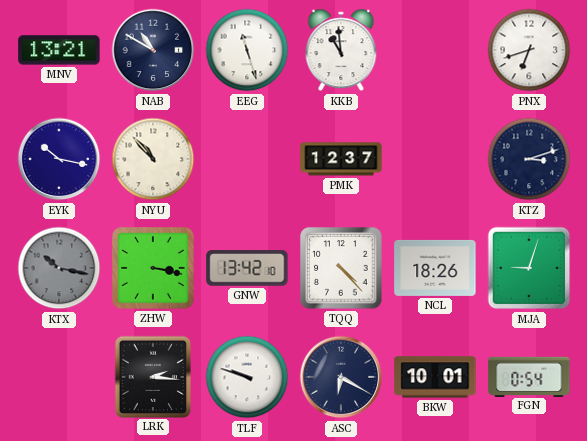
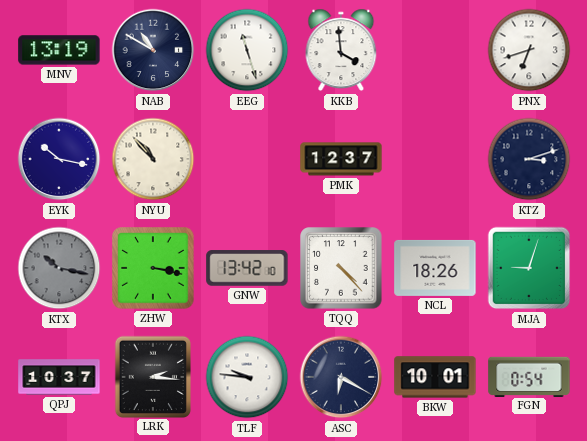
MNV: 13:21 -> 13:19 (59, 50)
KKB: 10:59 -> 3:59 (341, 50)
QPJ: none -> 10:37 (59, 377)
TLF: 9:48 -> 9:46 (247, 377)
